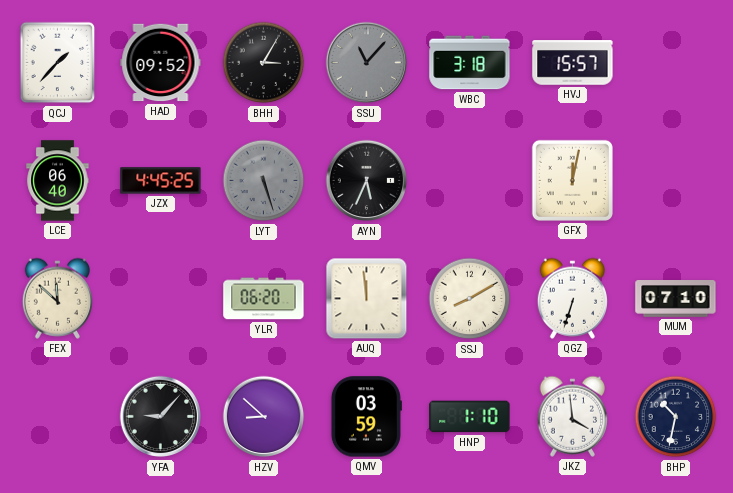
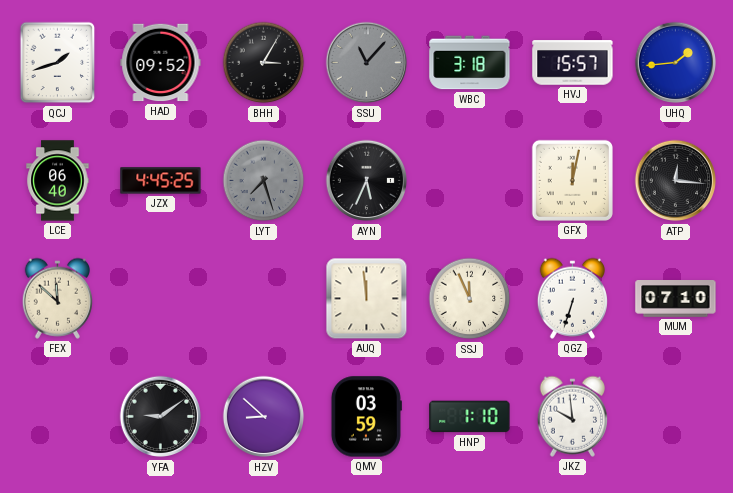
QCJ: 1:37 -> 1:42 (58, 63)
UHQ: none -> 1:44 (676, 63)
LYT: 5:27 -> 7:27 (264, 181)
ATP: none -> 12:16 (676, 181)
YLR: 06:20 -> none (264, 299)
SSJ: 8:10 -> 11:56 (470, 299)
YFA: 9:07 -> 9:09 (161, 417)
JKZ: 3:59 -> 9:59 (572, 416)
BHP: 10:32 -> none (676, 417)
